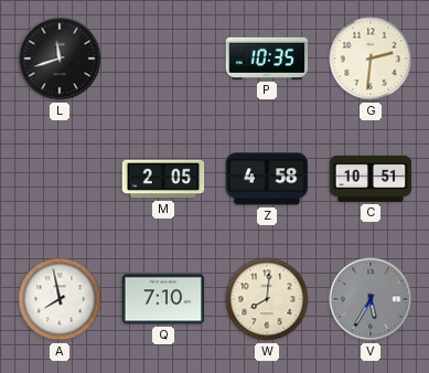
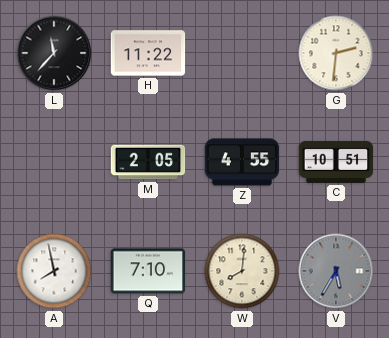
L: 11:42 -> 11:37 (54, 53)
H: none -> 11:22 (148, 53)
P: 10:35 -> none (267, 58)
Z: 4:58 -> 4:55 (242, 162)
